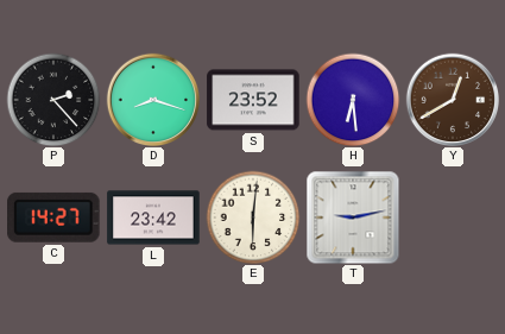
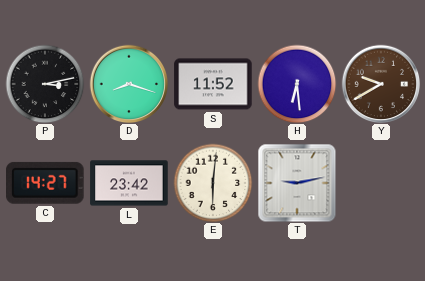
P: 2:23 -> 3:13 (45, 84)
S: 23:52 -> 11:52 (213, 84)
Y: 12:40 -> 9:40 (381, 84)
